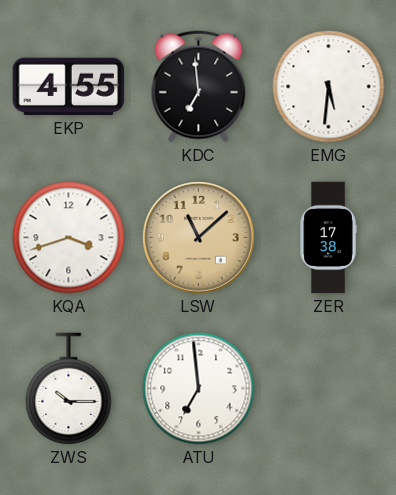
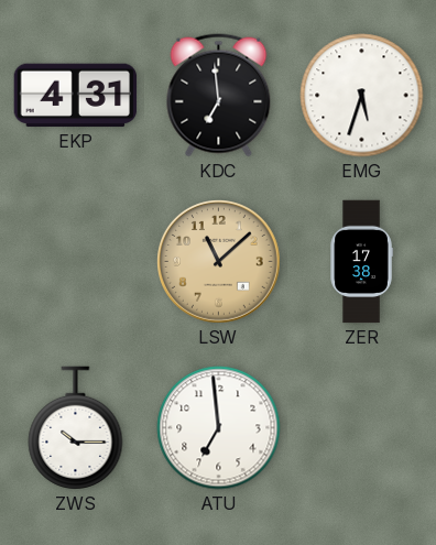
EKP: 4:55 -> 4:31 (76, 96)
EMG: 5:31 -> 5:33 (362, 96)
KQA: 3:42 -> none (69, 238)
